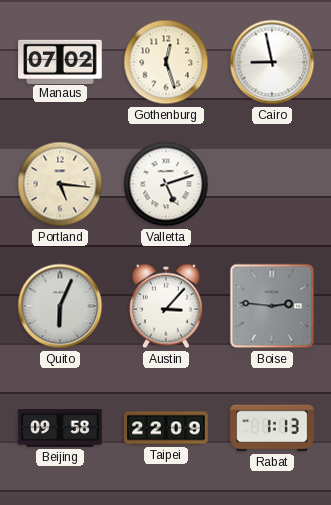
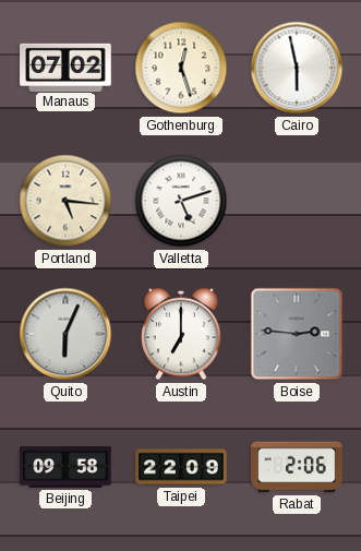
Cairo: 8:58 -> 5:58 (297, 68)
Austin: 3:07 -> 7:00 (182, 334)
Rabat: 1:13 -> 2:06 (297, 467)
